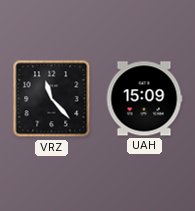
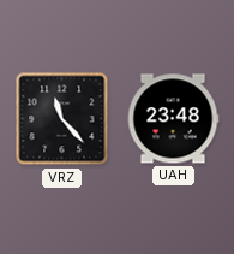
UAH: 15:09 -> 23:48 (173, 119)
